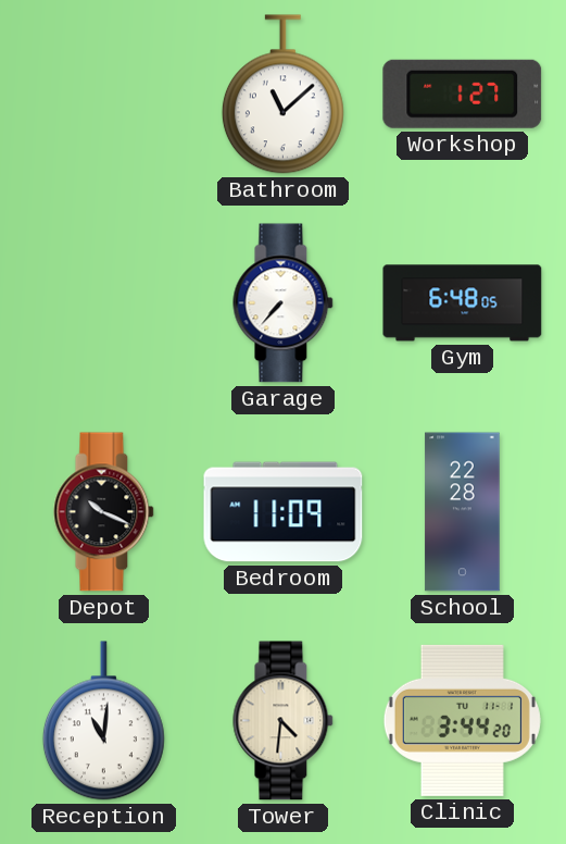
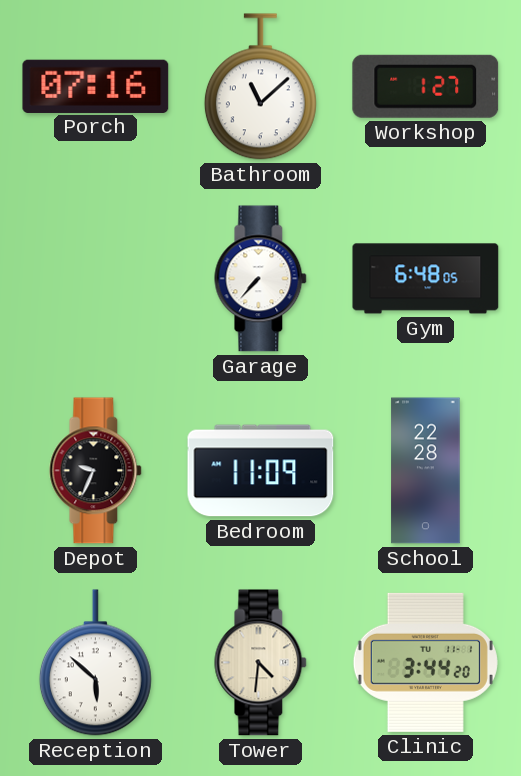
Porch: none -> 07:16 (96, 86)
Depot: 10:19 -> 9:34 (96, 471)
Reception: 11:01 -> 5:52 (95, 663)
